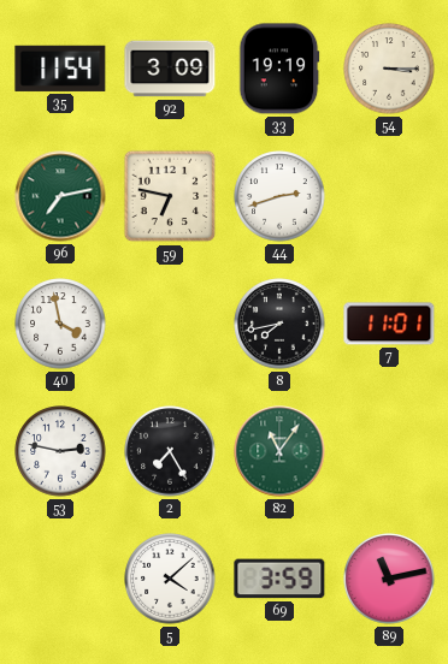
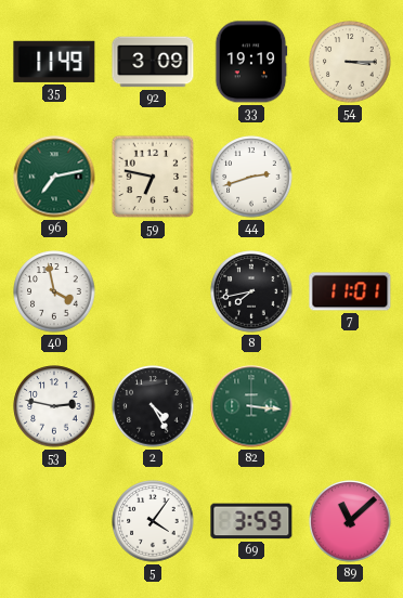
35: 11:54 -> 11:49 (54, 62)
2: 7:25 -> 4:25 (153, 406)
82: 11:06 -> 3:16 (251, 406)
5: 4:08 -> 4:06 (153, 521)
89: 11:13 -> 11:08 (350, 521)
